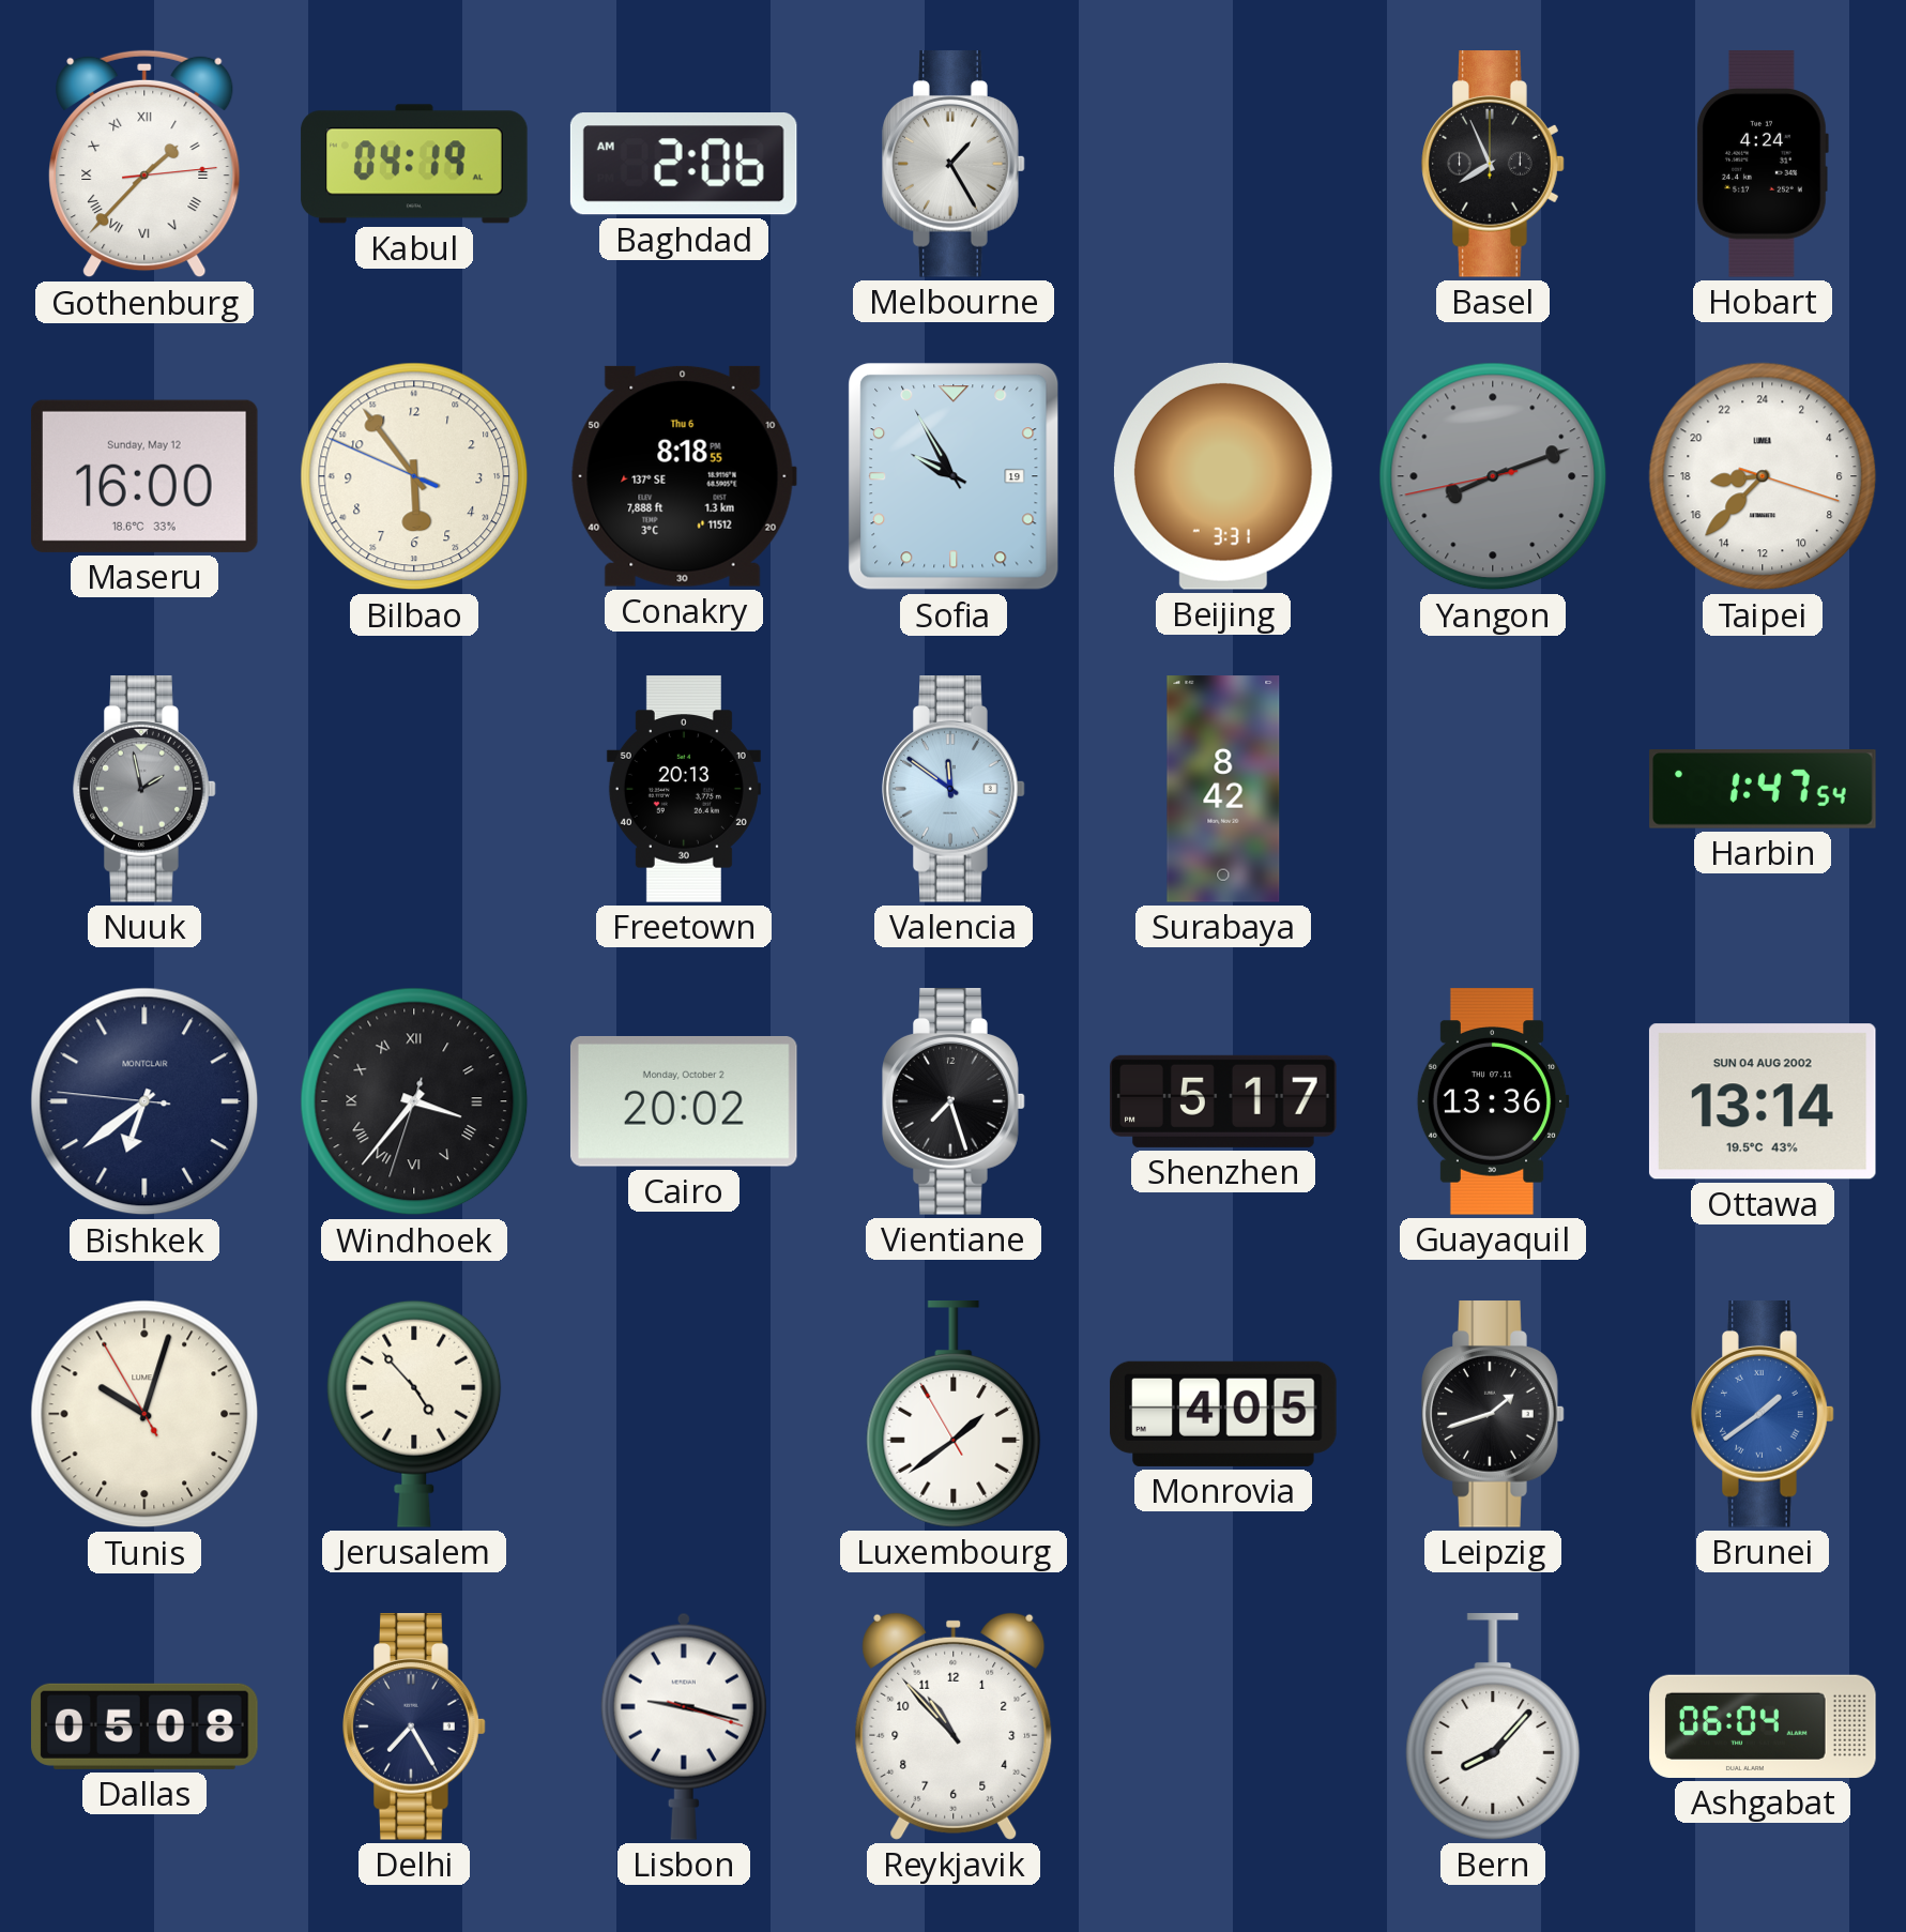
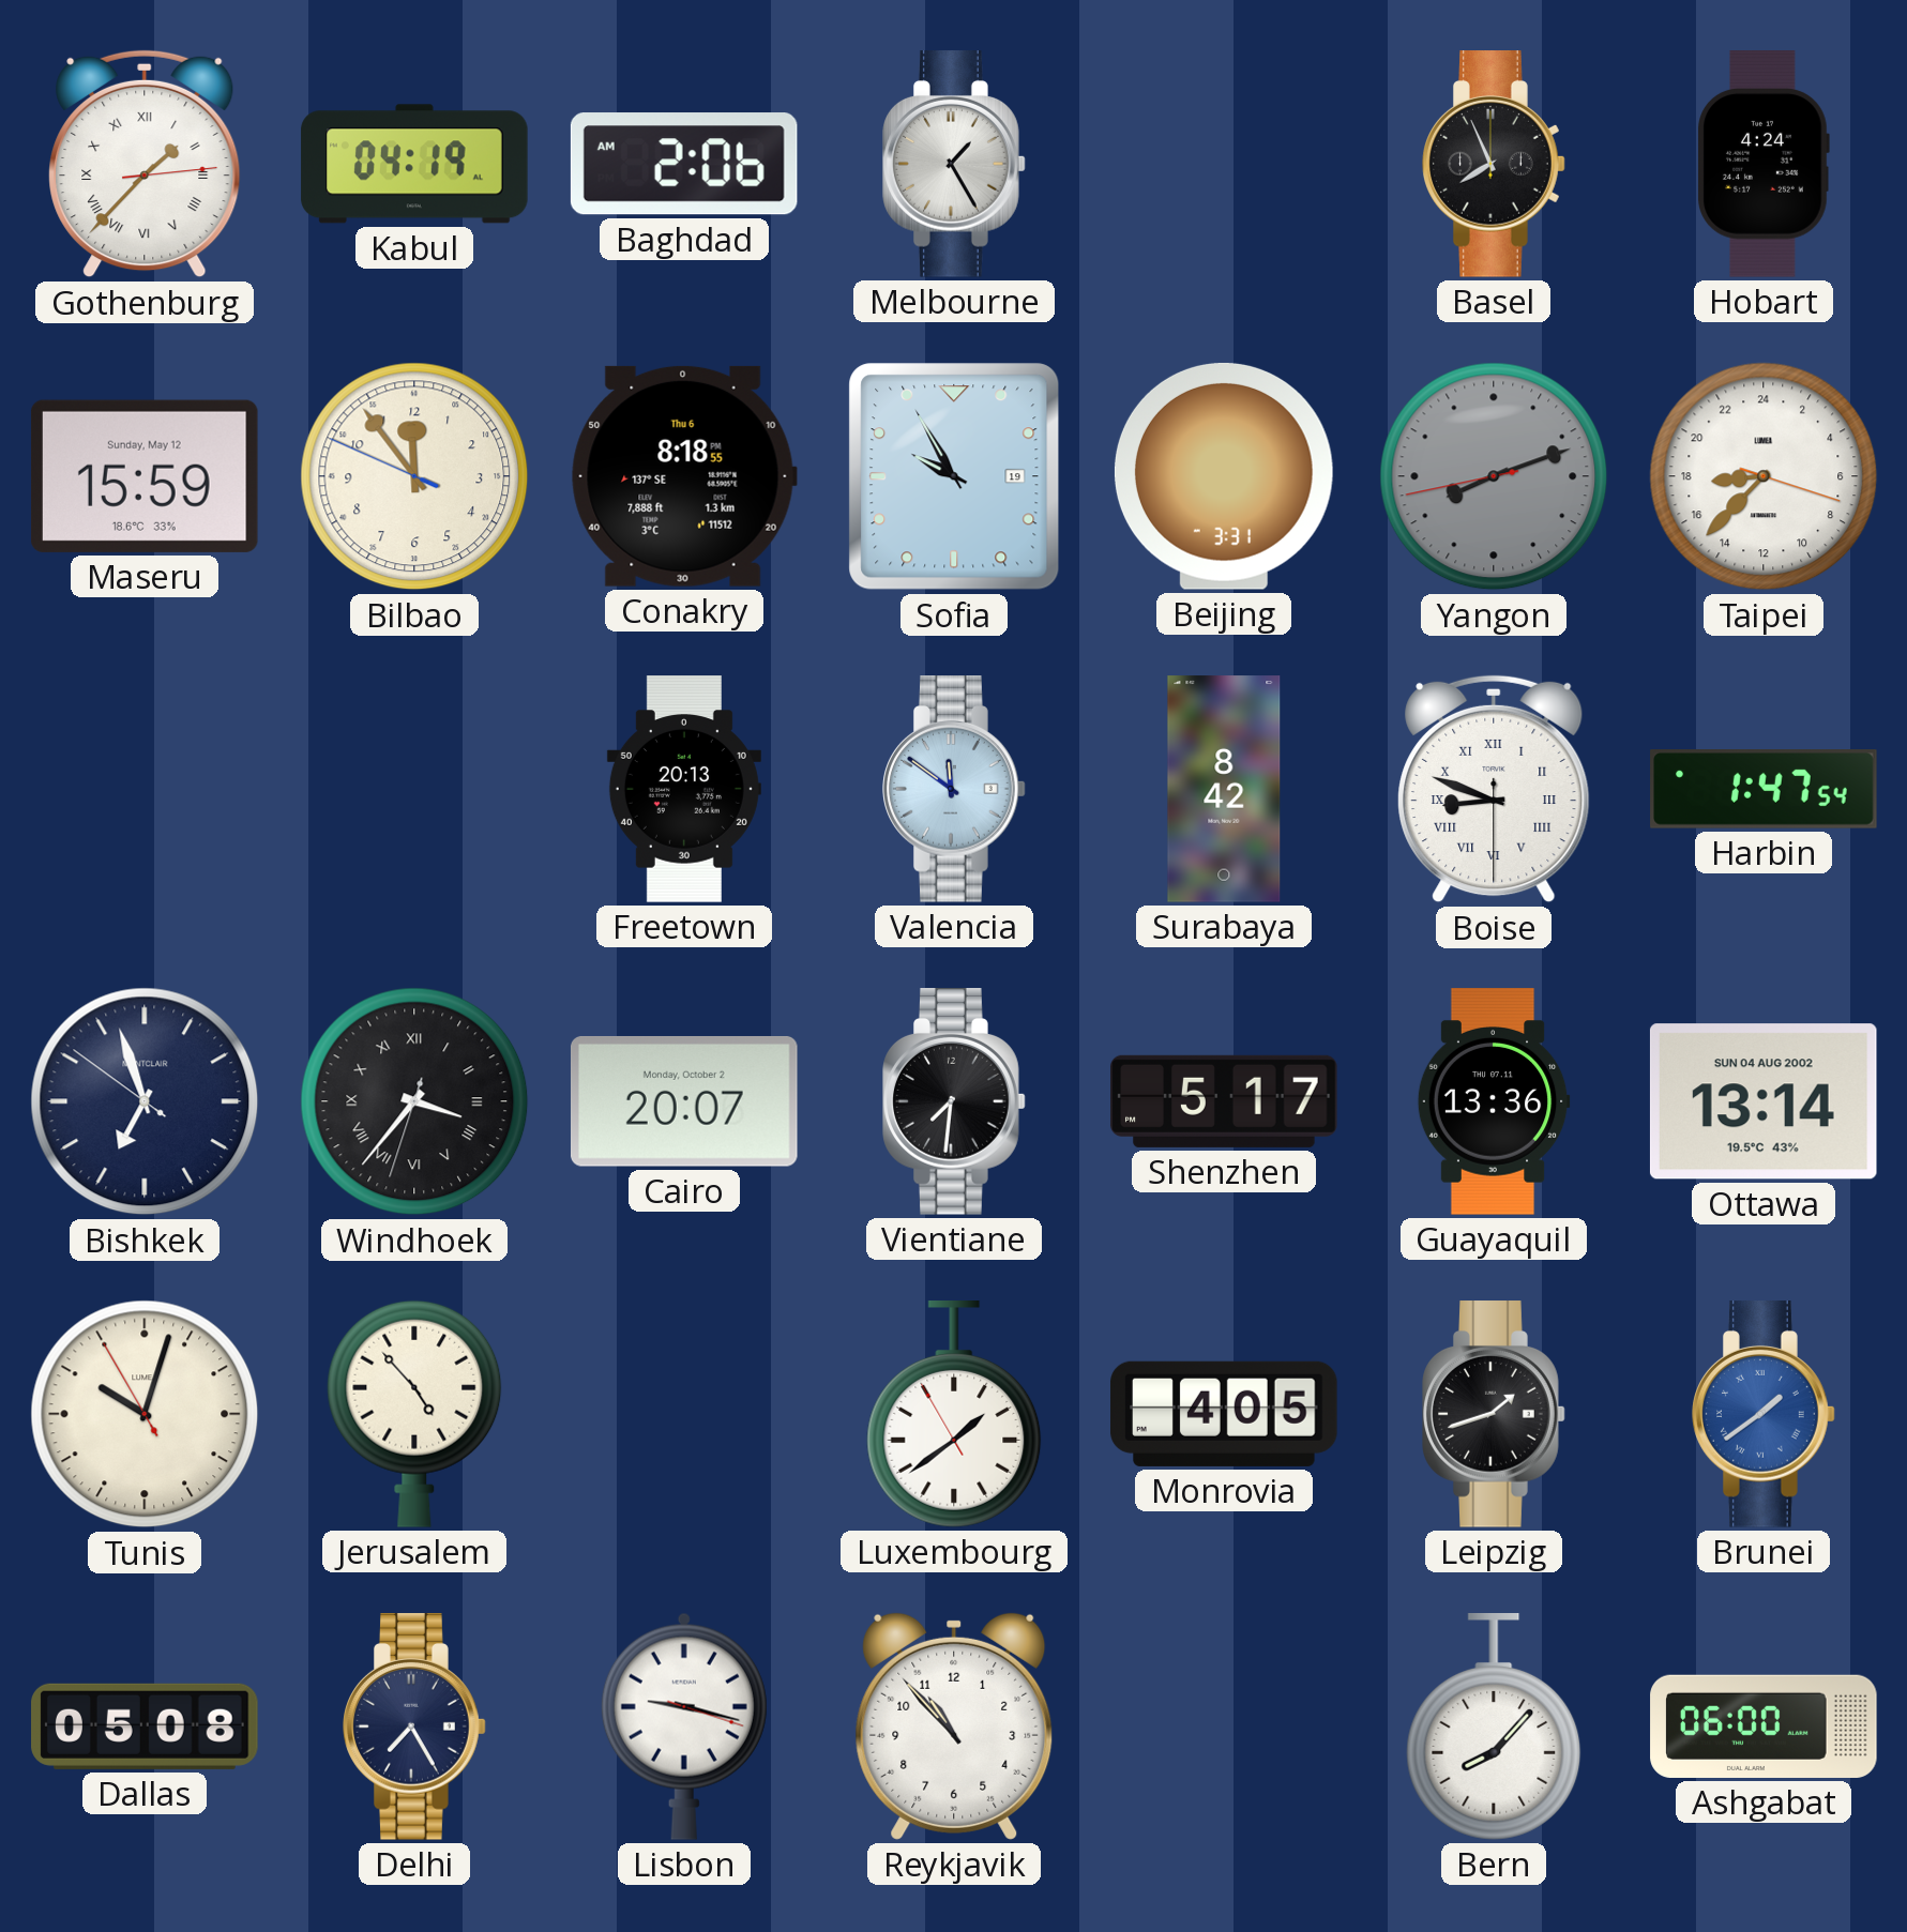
Maseru: 16:00 -> 15:59 (145, 476)
Bilbao: 5:53 -> 11:53 (414, 476)
Nuuk: 1:58 -> none (144, 789)
Boise: none -> 8:48 (1494, 789)
Bishkek: 6:38 -> 6:56 (145, 1101)
Cairo: 20:02 -> 20:07 (684, 1101)
Vientiane: 7:27 -> 7:31 (954, 1101)
Ashgabat: 06:04 -> 06:00 (1764, 1726)
